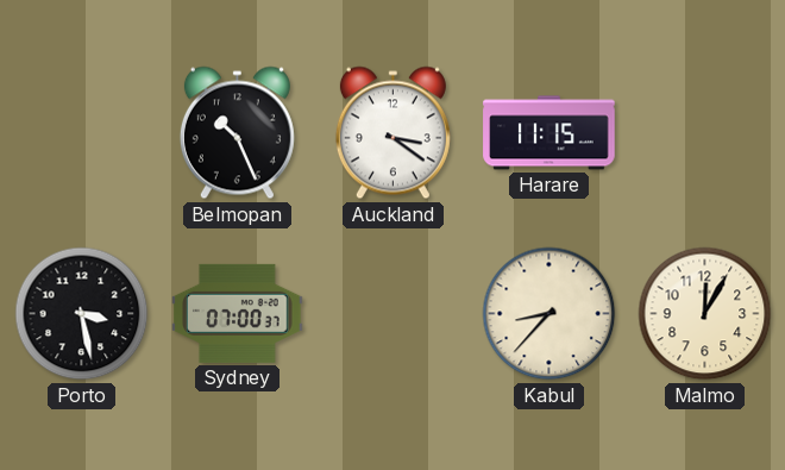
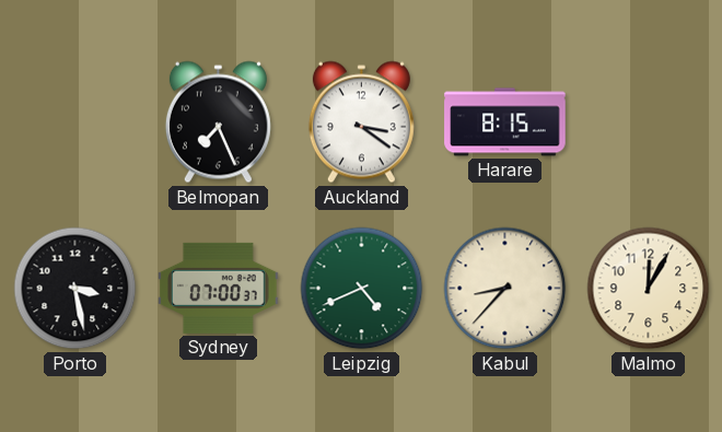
Belmopan: 10:26 -> 7:26 (218, 122)
Harare: 11:15 -> 8:15 (505, 122)
Leipzig: none -> 4:41 (362, 289)
